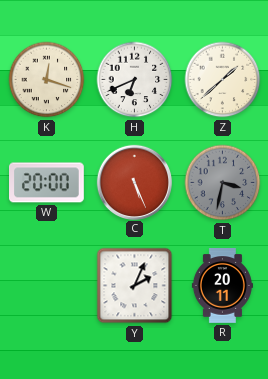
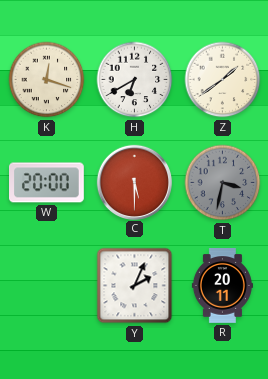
H: 6:41 -> 6:40 (135, 80)
Z: 1:38 -> 1:39 (223, 80)
C: 5:26 -> 5:30 (134, 182)
